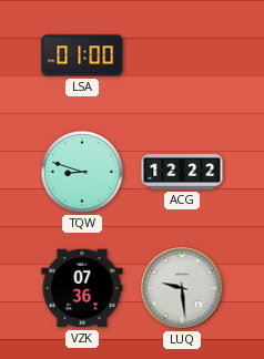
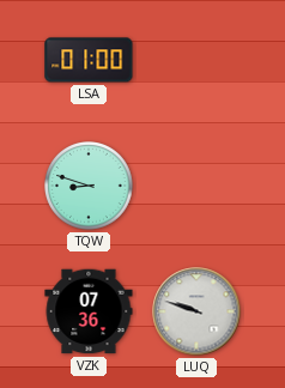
ACG: 12:22 -> none (182, 173)
LUQ: 9:29 -> 9:48 (196, 311)
